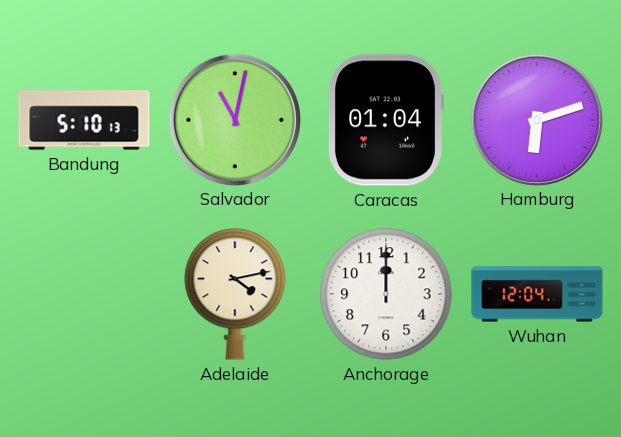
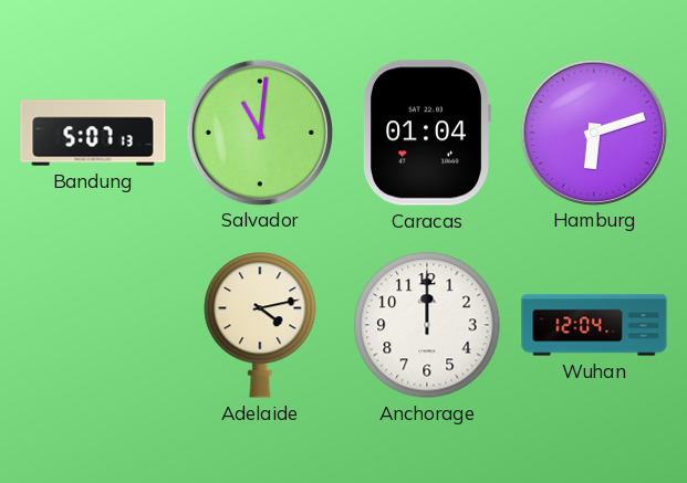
Bandung: 5:10 -> 5:07 (93, 133)
Salvador: 11:02 -> 11:01 (259, 132)
